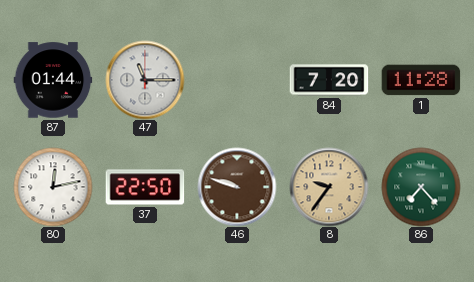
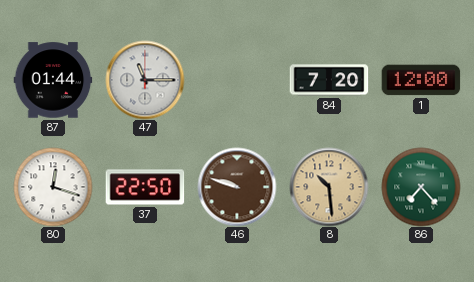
1: 11:28 -> 12:00 (421, 80)
80: 12:13 -> 12:18 (53, 187)
8: 9:36 -> 10:29 (329, 187)
